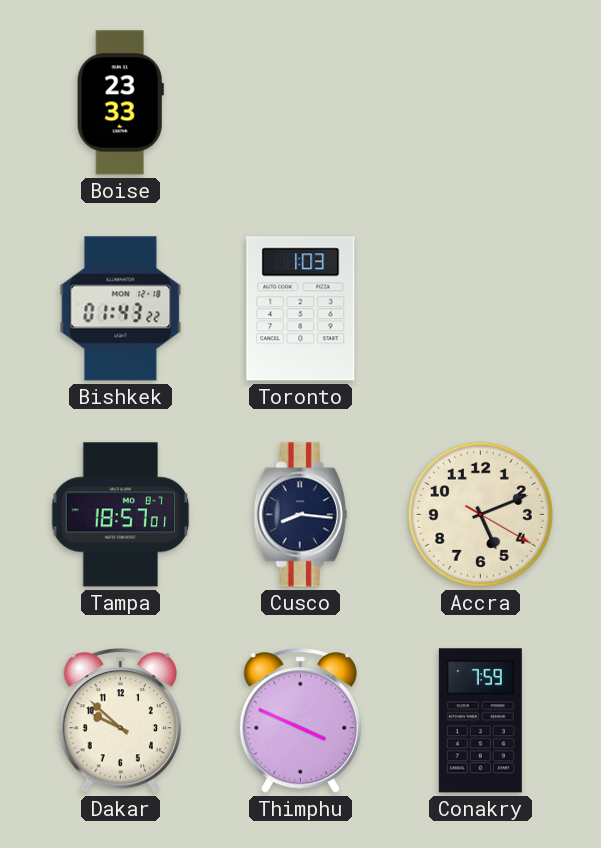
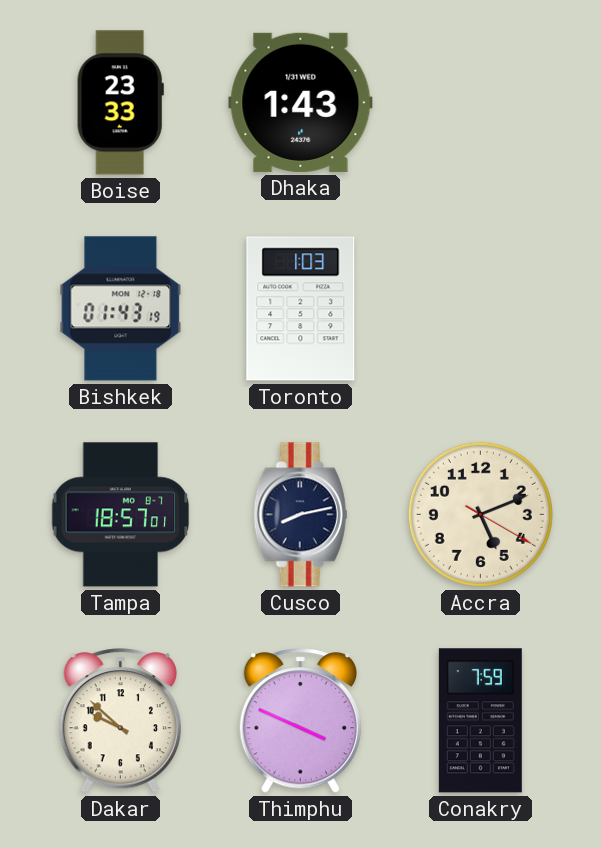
Dhaka: none -> 1:43 (301, 102)
Bishkek: 01:43:22 -> 01:43:19 (121, 309)
Cusco: 8:16 -> 8:13 (300, 515)
